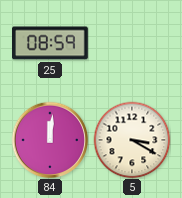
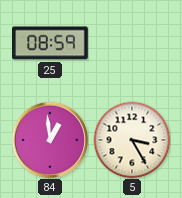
84: 12:01 -> 12:59 (50, 140)
5: 3:20 -> 3:25 (132, 140)
